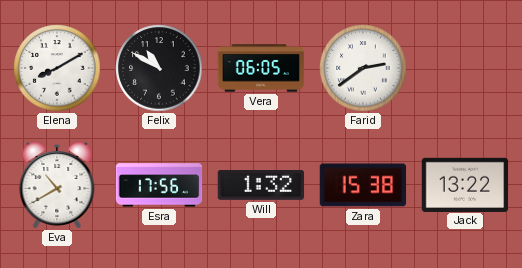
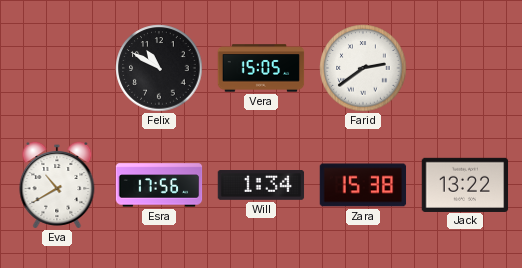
Elena: 8:10 -> none (57, 68)
Vera: 06:05 -> 15:05 (261, 68)
Will: 1:32 -> 1:34 (261, 186)
